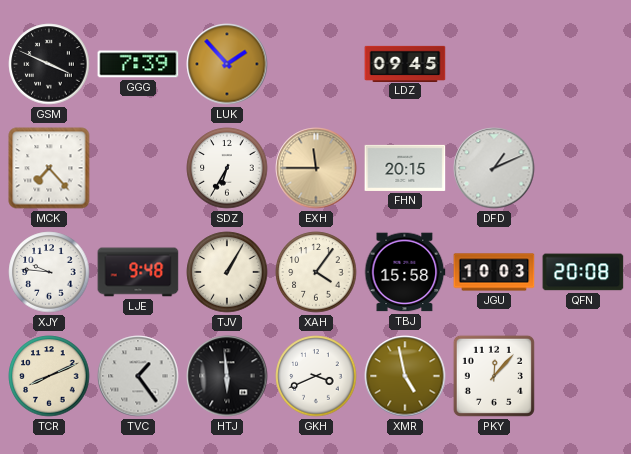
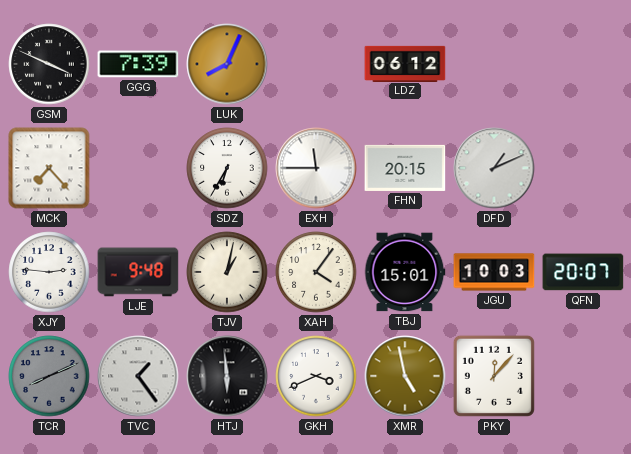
LUK: 1:53 -> 8:04 (227, 64)
LDZ: 09:45 -> 06:12 (405, 63)
EXH dial: champagne -> white (316, 168)
XJY: 9:46 -> 2:46 (49, 272)
TJV: 1:05 -> 1:02 (227, 272)
TBJ: 15:58 -> 15:01 (405, 272)
QFN: 20:08 -> 20:07 (583, 272)
TCR dial: cream -> grey (49, 376)
